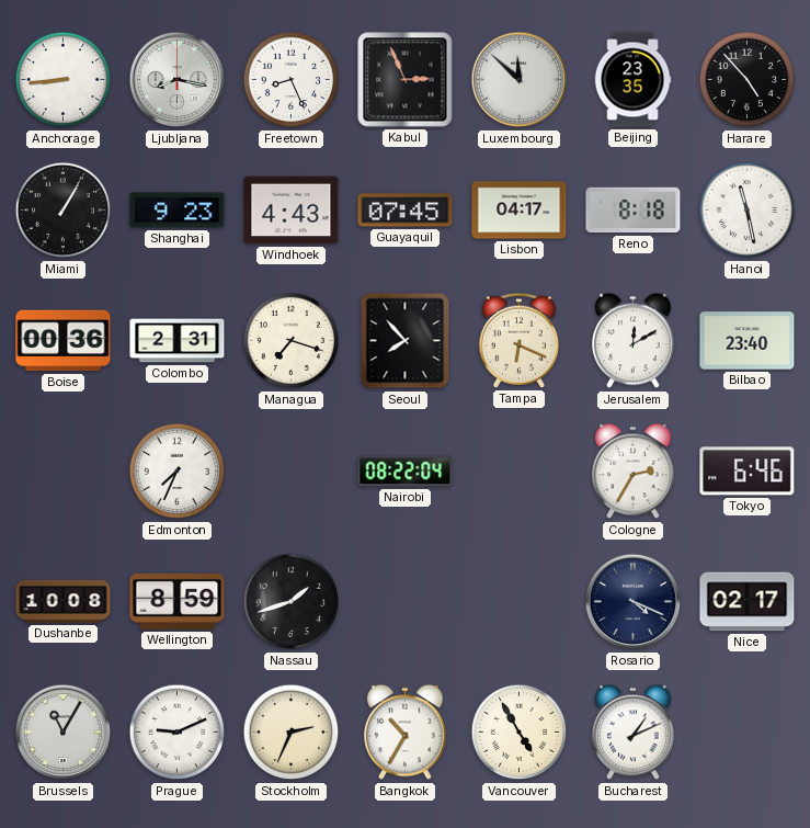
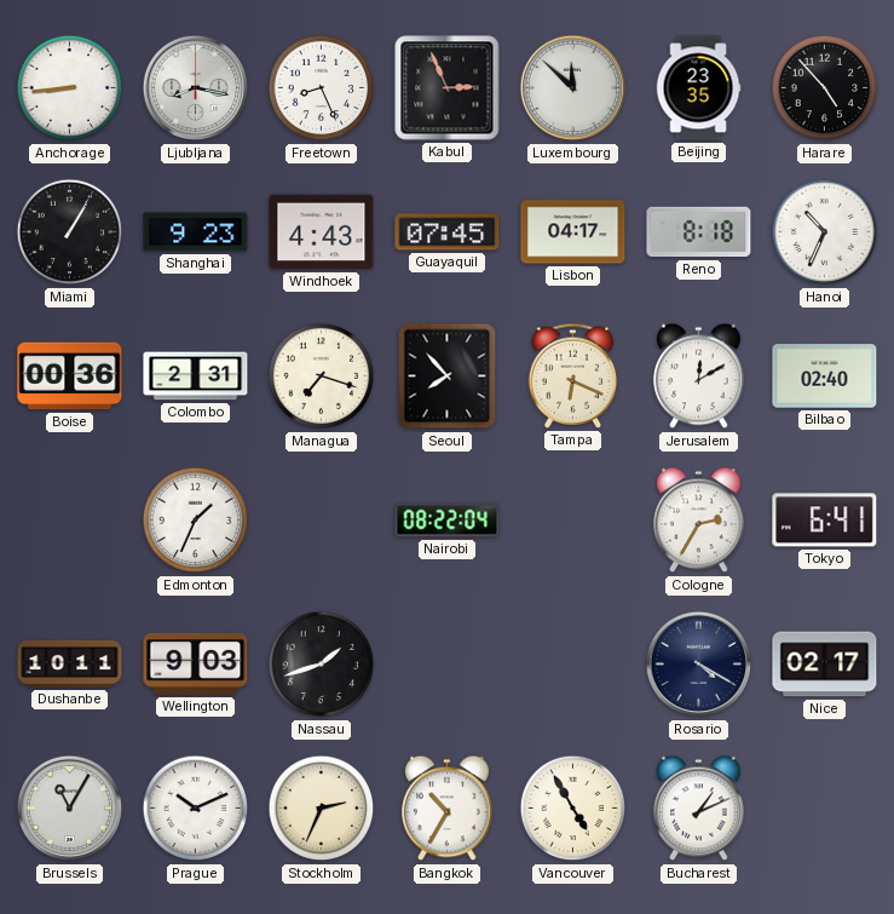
Hanoi: 11:28 -> 10:34 (825, 232)
Bilbao: 23:40 -> 02:40 (825, 376)
Edmonton: 7:34 -> 1:34 (196, 521)
Tokyo: 6:46 -> 6:41 (825, 521)
Dushanbe: 10:08 -> 10:11 (70, 663)
Wellington: 8:59 -> 9:03 (196, 663)
Rosario: 4:19 -> 4:20 (699, 665)
Prague: 9:11 -> 10:11 (196, 809)
